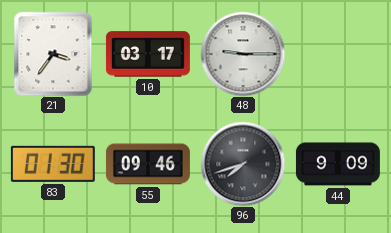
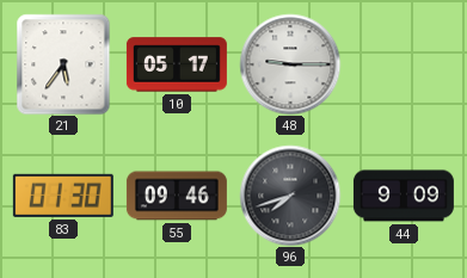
21: 3:36 -> 5:36 (63, 64)
10: 03:17 -> 05:17 (177, 64)
